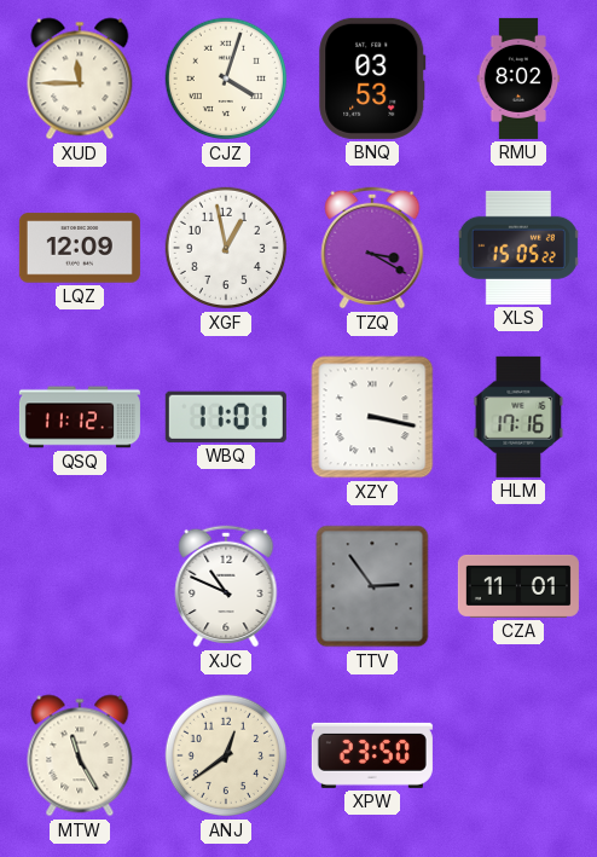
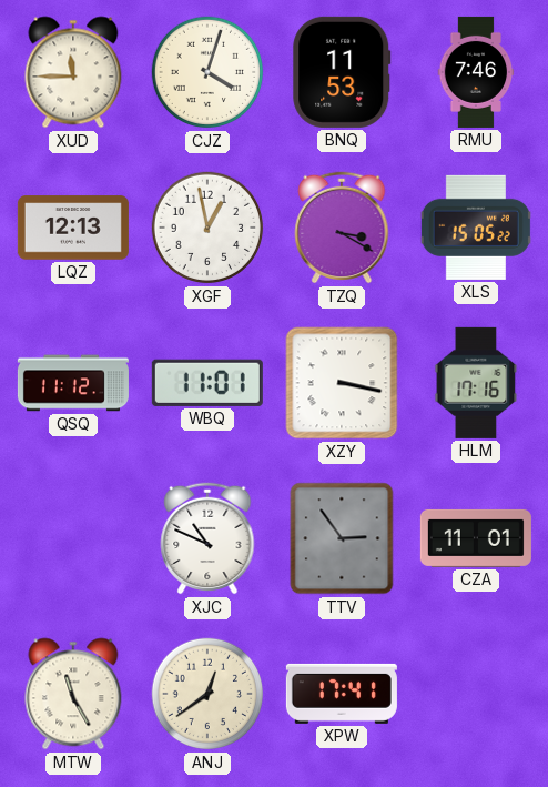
BNQ: 03:53 -> 11:53 (342, 72)
RMU: 8:02 -> 7:46 (476, 72)
LQZ: 12:09 -> 12:13 (73, 228)
XPW: 23:50 -> 17:41 (342, 694)
